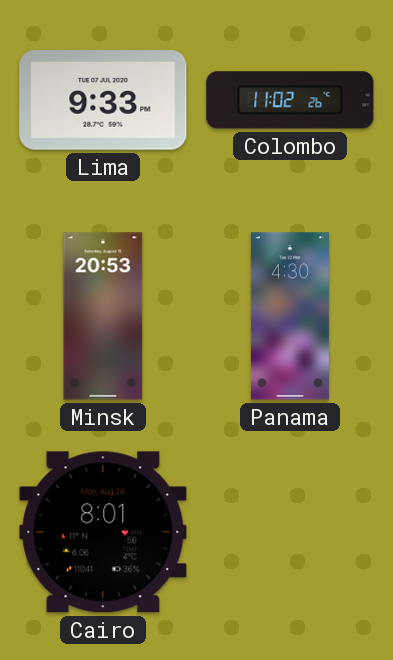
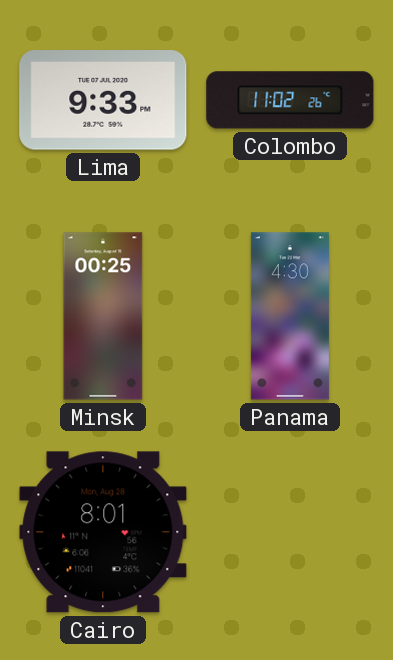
Minsk: 20:53 -> 00:25 (103, 316)
